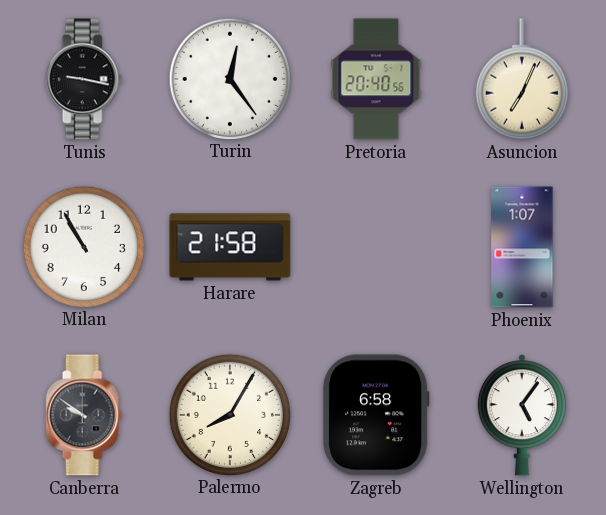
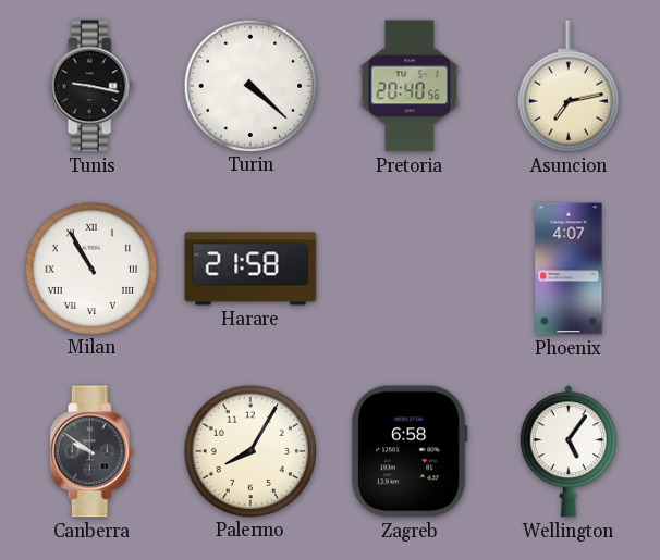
Turin: 12:24 -> 4:22 (249, 85)
Asuncion: 7:04 -> 7:13 (569, 86)
Milan numerals: Arabic -> Roman (90, 267)
Phoenix: 1:07 -> 4:07 (569, 269)
